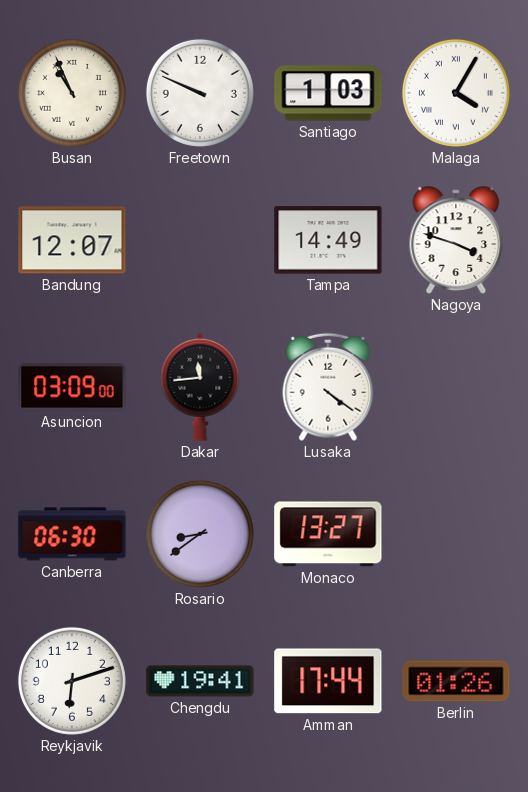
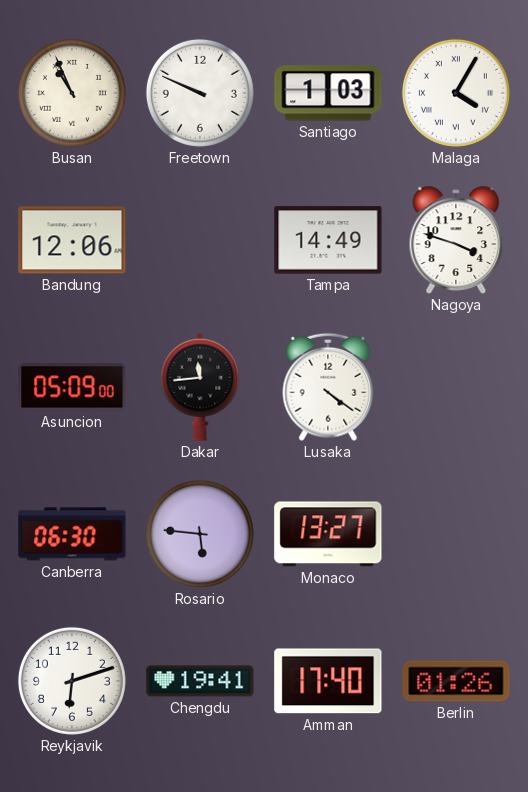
Bandung: 12:07 -> 12:06 (72, 240)
Asuncion: 03:09 -> 05:09 (72, 387)
Rosario: 8:39 -> 5:46 (200, 534)
Amman: 17:44 -> 17:40 (328, 681)
